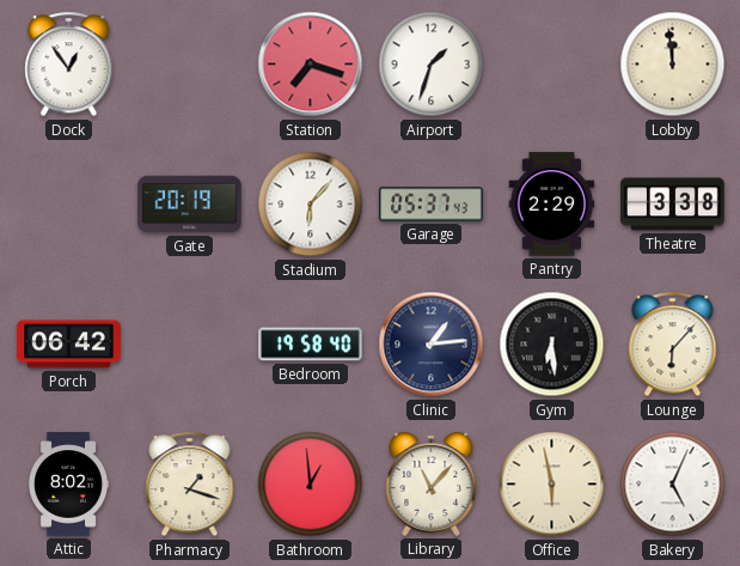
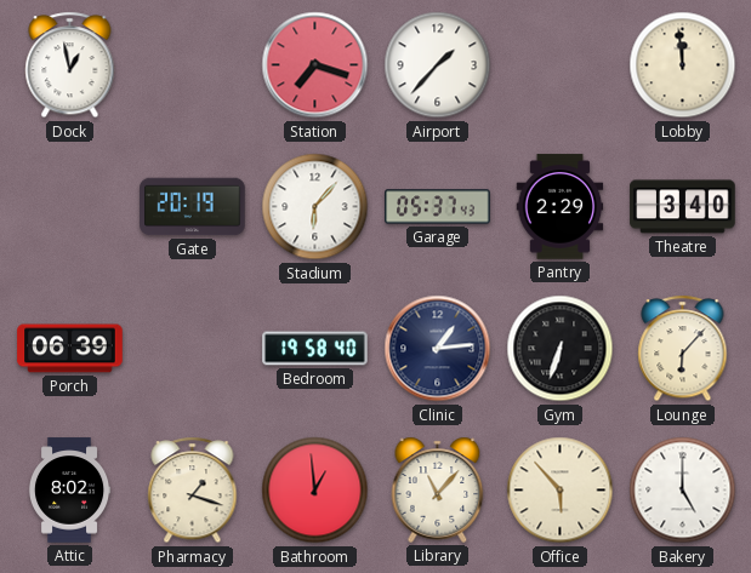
Dock: 12:54 -> 12:58 (70, 65)
Airport: 1:33 -> 1:37 (438, 65)
Theatre: 3:38 -> 3:40 (683, 207)
Porch: 06:42 -> 06:39 (70, 349)
Gym: 6:29 -> 6:33 (561, 349)
Office: 5:58 -> 5:53 (561, 491)
Bakery: 5:04 -> 5:00 (683, 491)
